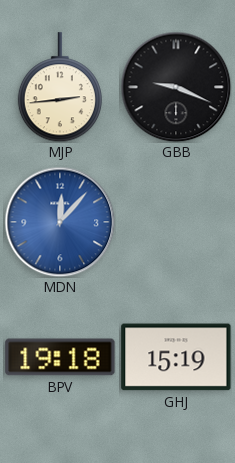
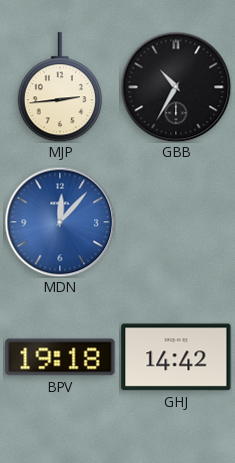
GBB: 9:19 -> 10:35 (176, 87)
GHJ: 15:19 -> 14:42 (176, 357)
